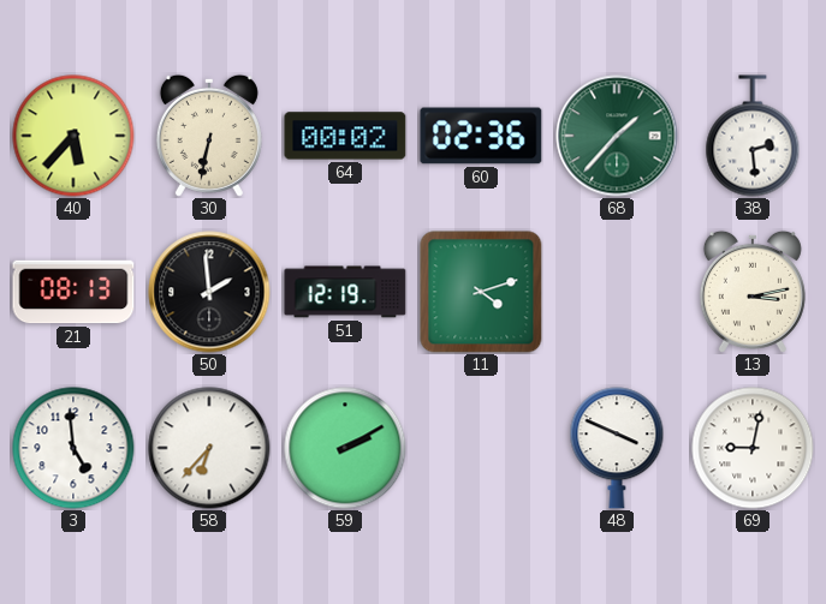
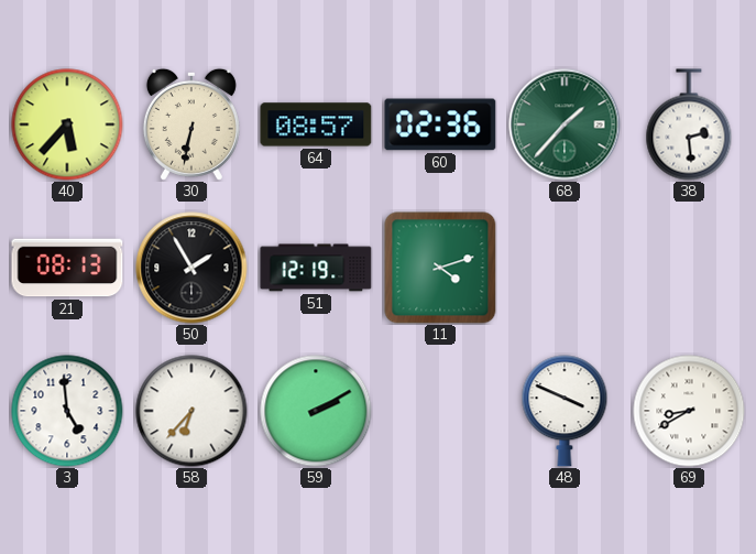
64: 00:02 -> 08:57 (316, 124)
50: 1:59 -> 1:55 (191, 268)
13: 3:13 -> none (753, 292)
69: 9:02 -> 8:40 (689, 411)
